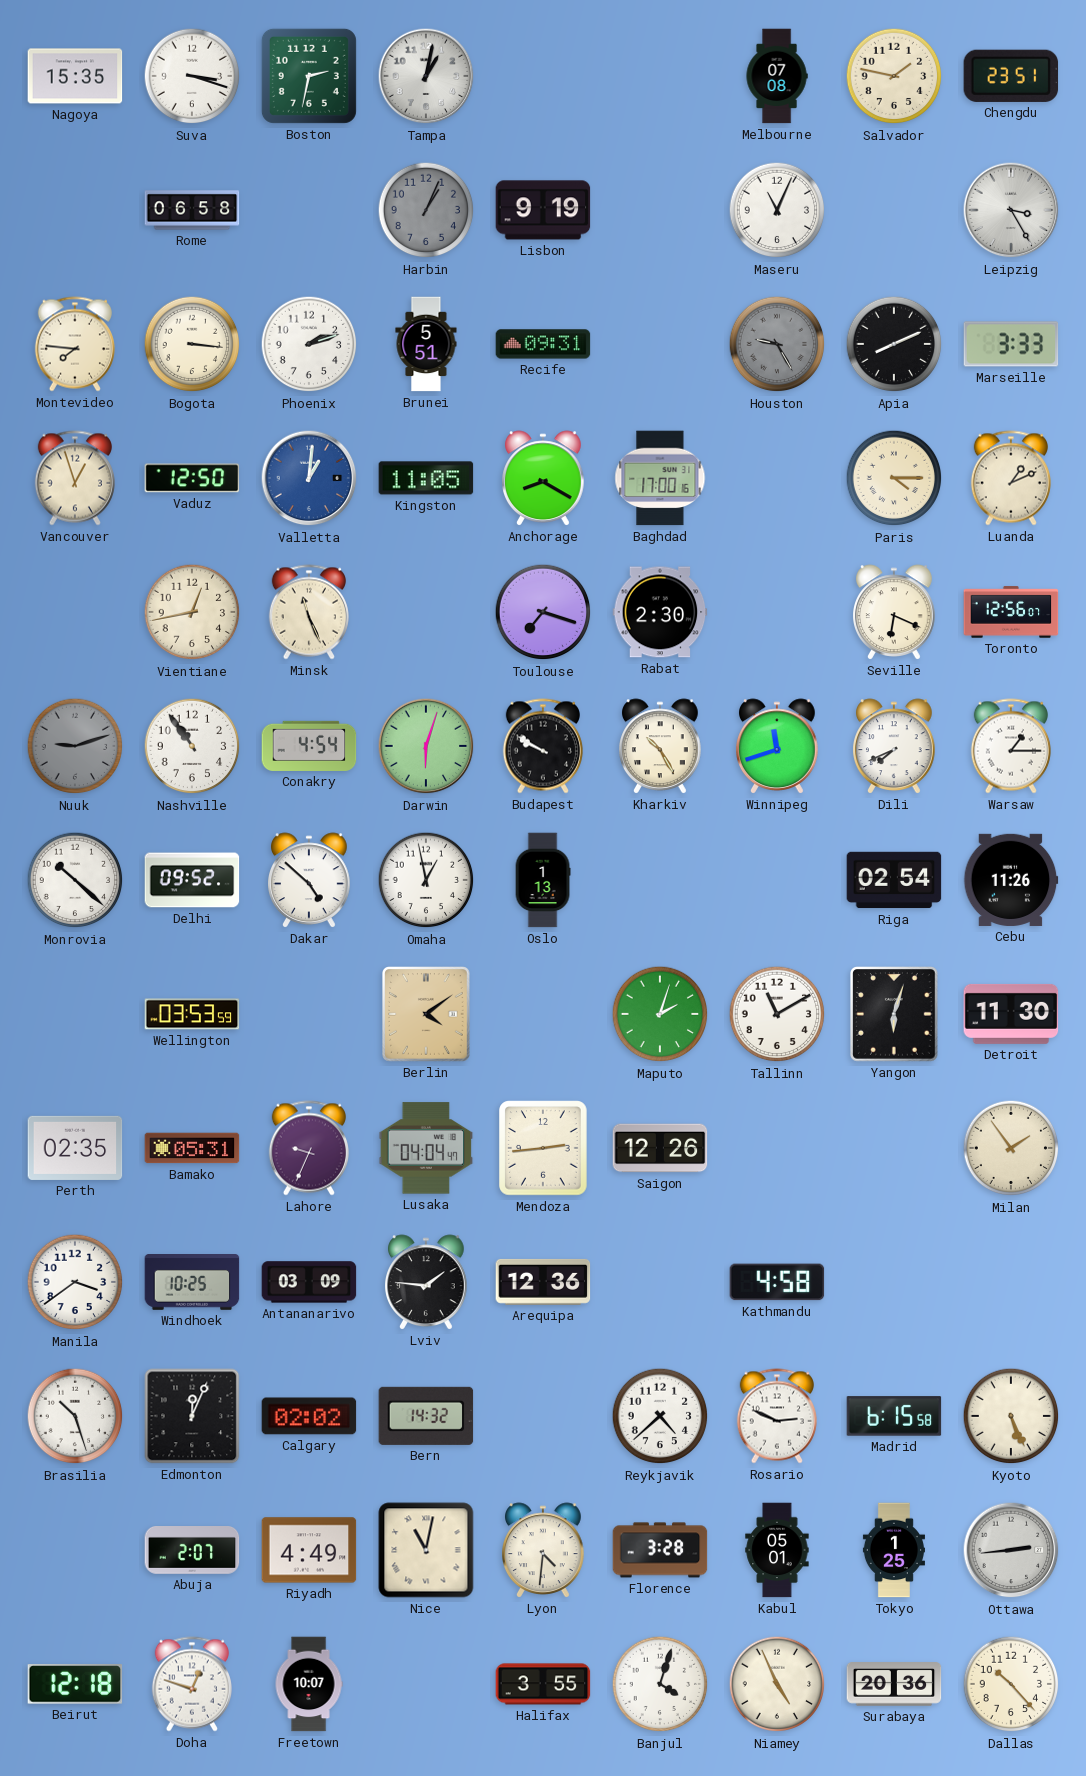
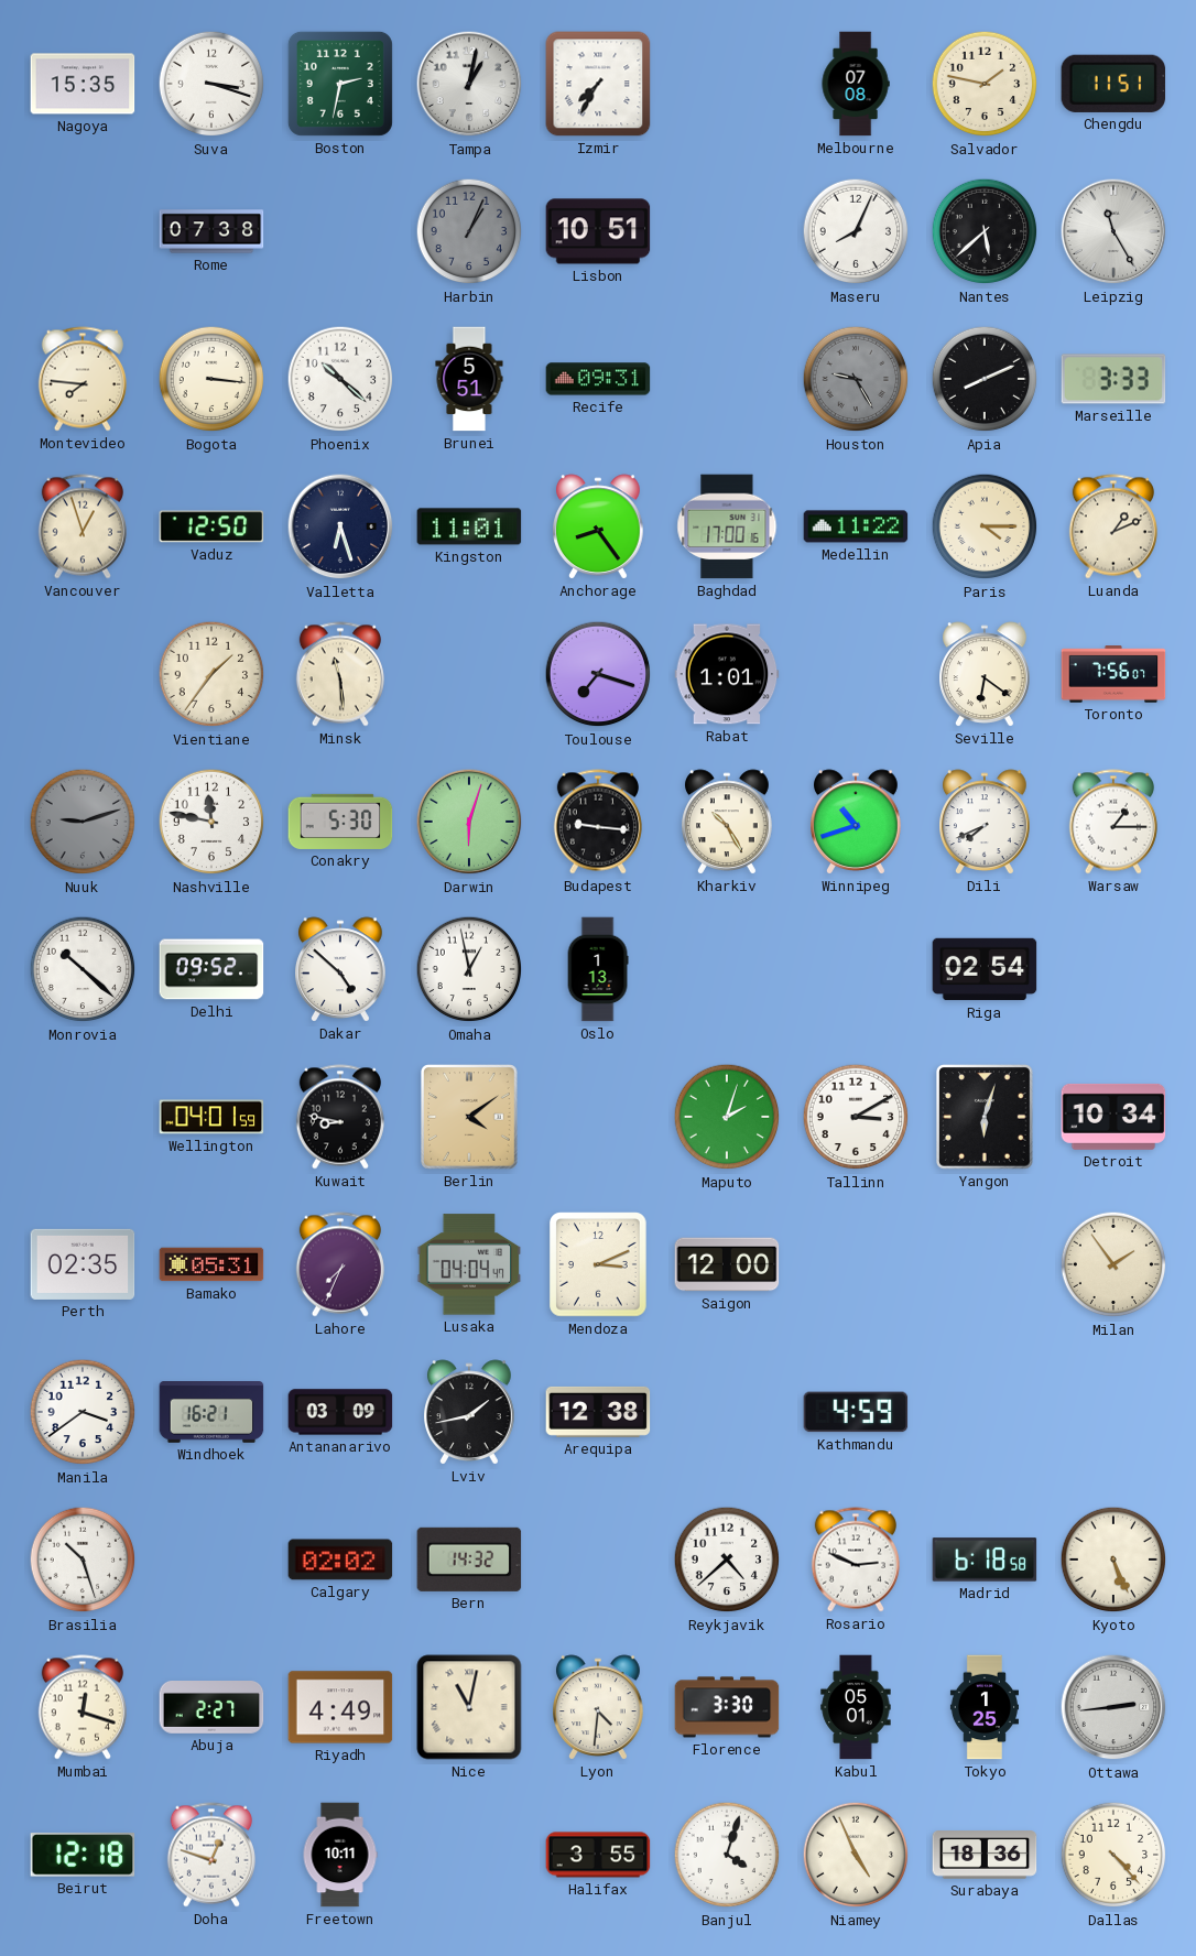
Izmir: none -> 7:35 (598, 84)
Chengdu: 23:51 -> 11:51 (1113, 84)
Rome: 06:58 -> 07:38 (211, 231)
Lisbon: 9:19 -> 10:51 (598, 231)
Maseru: 11:04 -> 8:04 (856, 231)
Nantes: none -> 5:38 (985, 231)
Leipzig: 3:25 -> 11:25 (1113, 231)
Phoenix: 2:12 -> 10:22 (340, 379)
Valletta: 1:01 -> 6:27 (340, 526)
Valletta dial: blue -> navy (340, 526)
Kingston: 11:05 -> 11:01 (469, 526)
Anchorage: 8:20 -> 8:24 (599, 526)
Medellin: none -> 11:22 (856, 526)
Vientiane: 12:43 -> 1:36 (211, 674)
Minsk: 11:26 -> 11:29 (340, 674)
Rabat: 2:30 -> 1:01 (727, 674)
Seville: 6:19 -> 6:21 (986, 674)
Toronto: 12:56 -> 7:56 (1113, 674)
Nashville: 10:54 -> 11:47 (211, 822)
Conakry: 4:54 -> 5:30 (340, 822)
Budapest: 9:50 -> 9:16 (598, 822)
Winnipeg: 11:42 -> 10:42 (857, 822)
Cebu: 11:26 -> none (1011, 880)
Wellington: 03:53 -> 04:01 (211, 1117)
Kuwait: none -> 8:47 (340, 1117)
Tallinn: 11:10 -> 3:10 (856, 1117)
Detroit: 11:30 -> 10:34 (1113, 1117)
Lahore: 9:34 -> 7:34 (340, 1264)
Mendoza: 2:44 -> 3:11 (598, 1264)
Saigon: 12:26 -> 12:00 (727, 1264)
Windhoek: 10:25 -> 16:21 (211, 1413)
Lviv: 1:46 -> 1:43 (470, 1412)
Arequipa: 12:36 -> 12:38 (598, 1412)
Kathmandu: 4:58 -> 4:59 (856, 1412)
Edmonton: 12:04 -> none (192, 1416)
Madrid: 6:15 -> 6:18 (985, 1560)
Mumbai: none -> 12:18 (83, 1707)
Abuja: 2:07 -> 2:27 (211, 1708)
Florence: 3:28 -> 3:30 (727, 1707)
Freetown: 10:07 -> 10:11 (340, 1855)
Surabaya: 20:36 -> 18:36 (985, 1855)
Dallas: 10:23 -> 4:23 (1113, 1855)
